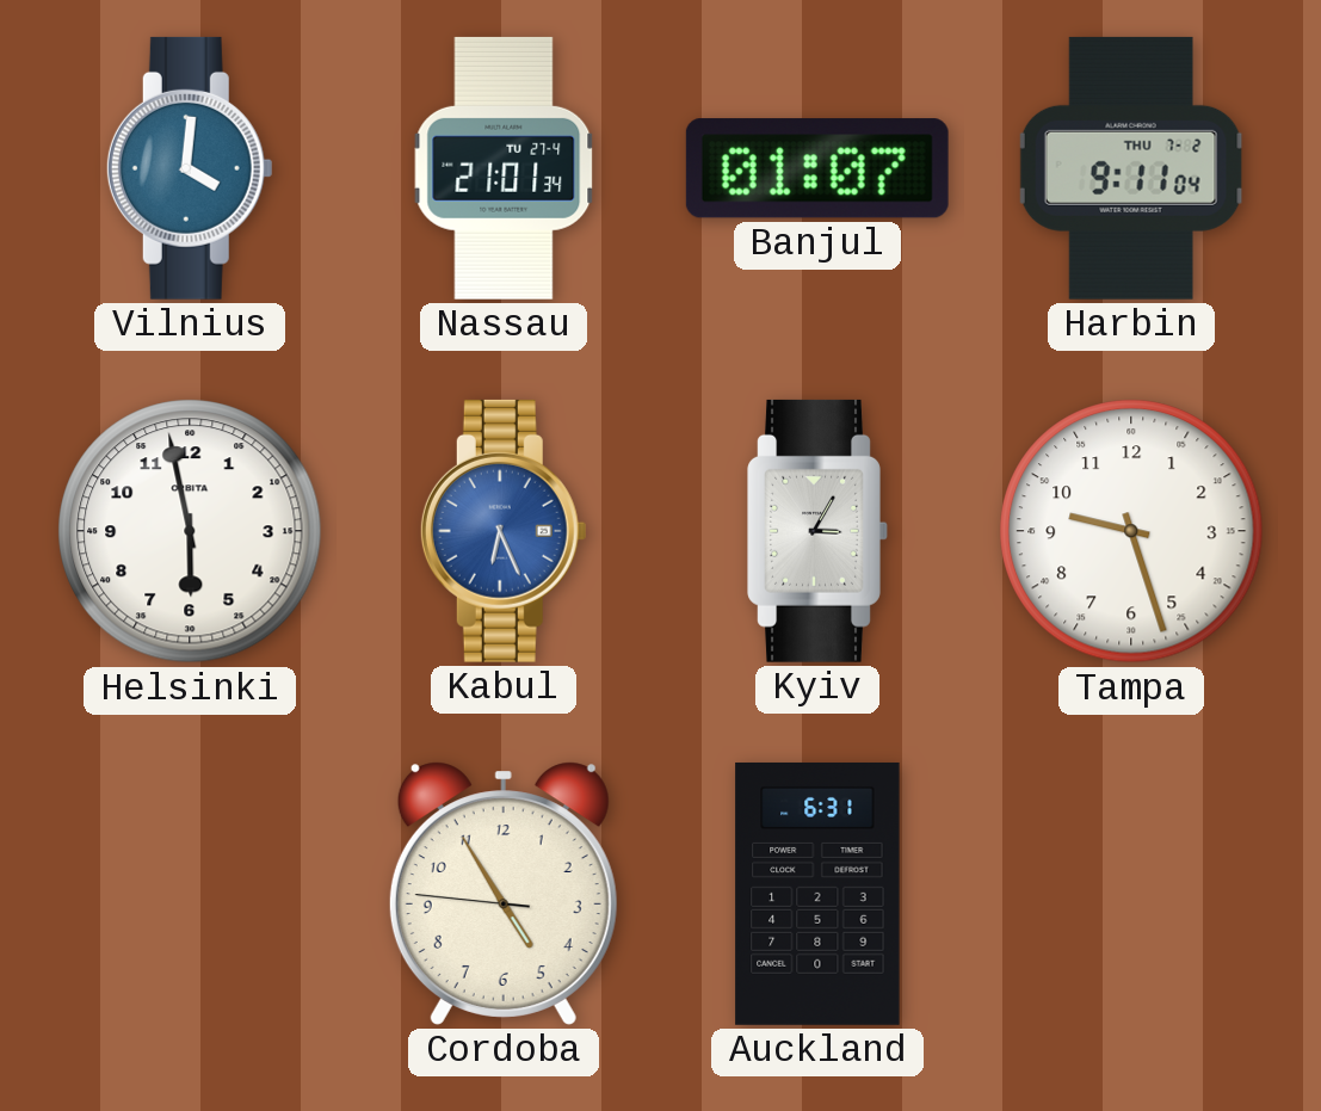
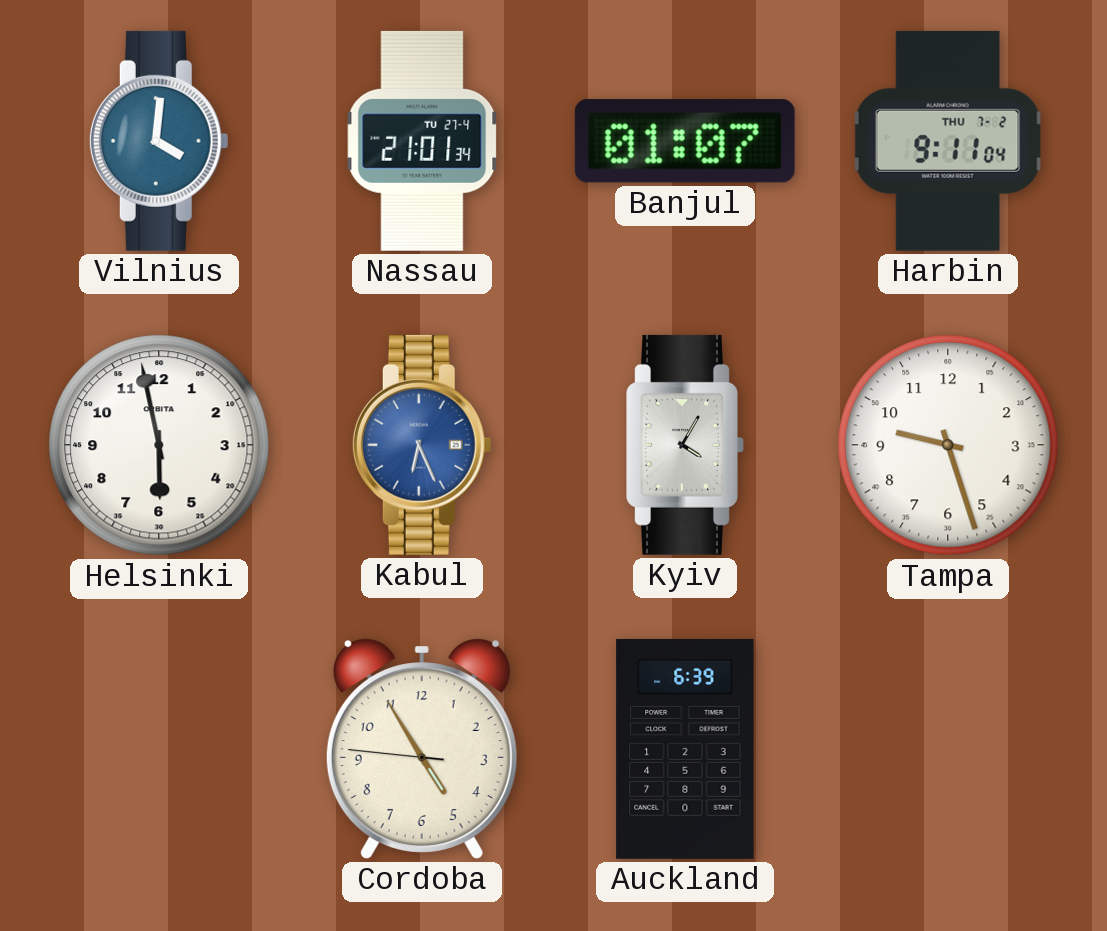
Kyiv: 3:05 -> 4:05 (685, 445)
Auckland: 6:31 -> 6:39 (685, 749)
